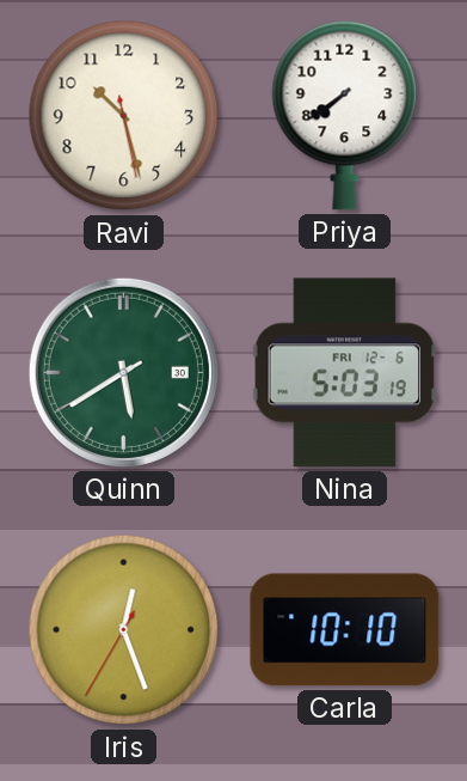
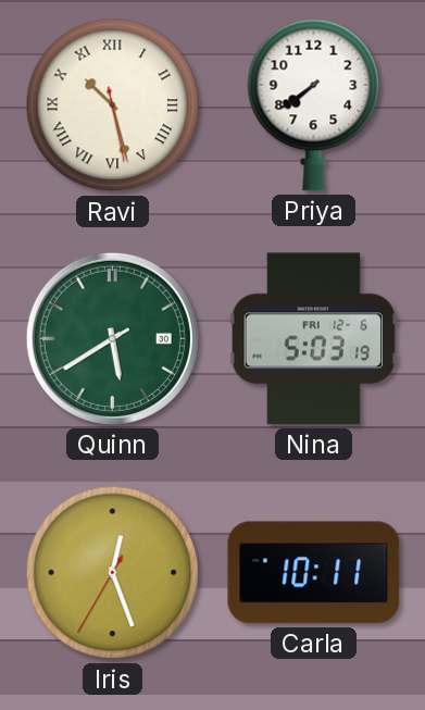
Ravi numerals: Arabic -> Roman (113, 105)
Carla: 10:10 -> 10:11 (314, 573)
